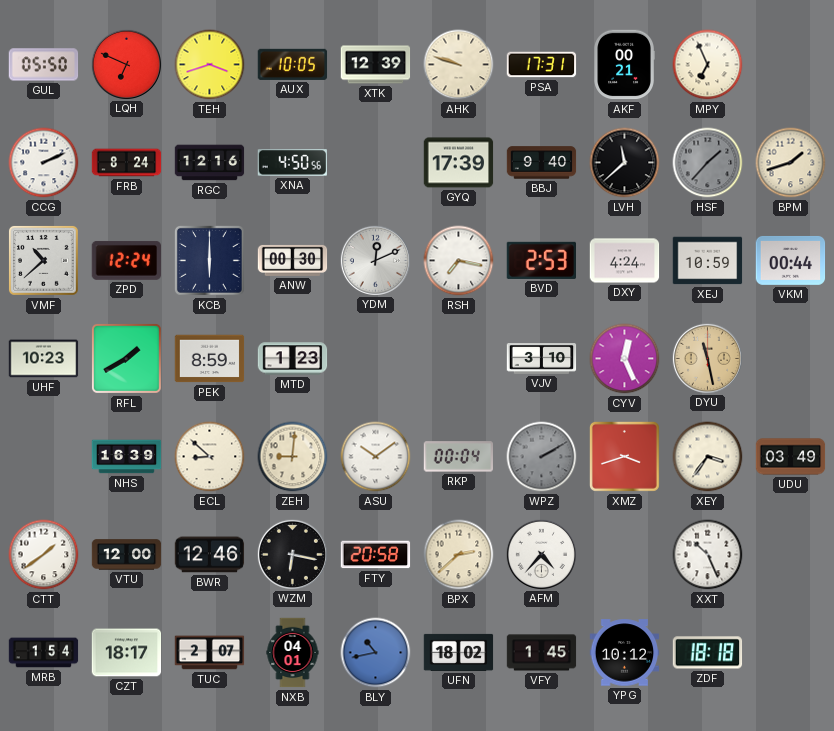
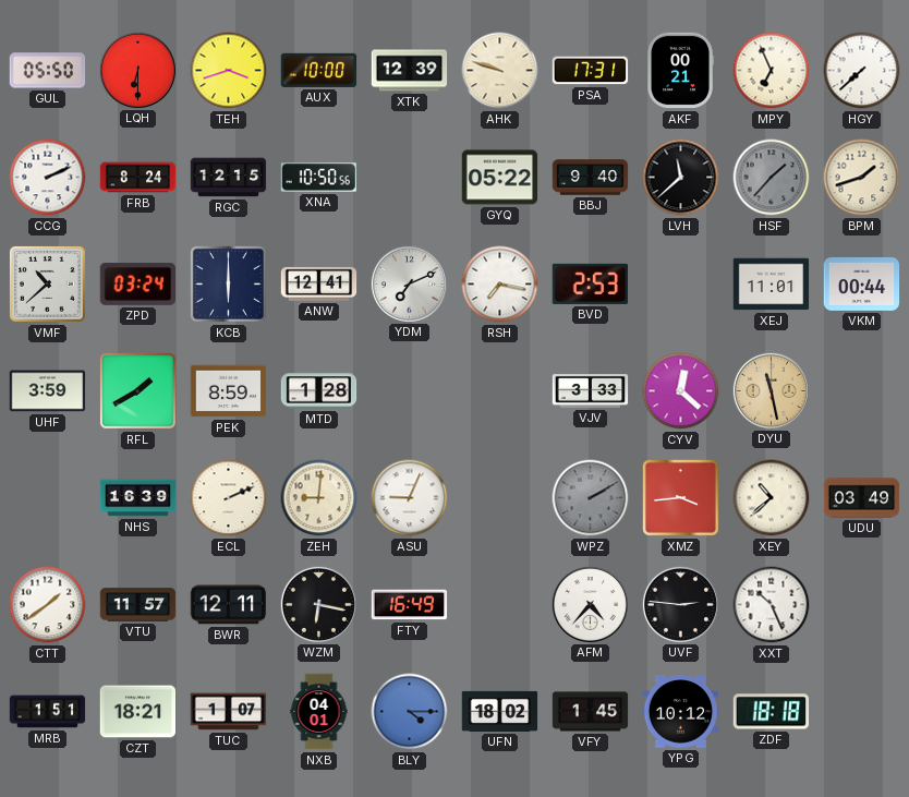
LQH: 6:49 -> 6:30 (137, 70)
AUX: 10:05 -> 10:00 (319, 70)
HGY: none -> 7:38 (862, 71)
RGC: 12:16 -> 12:15 (229, 178)
XNA: 4:50 -> 10:50 (319, 178)
GYQ: 17:39 -> 05:22 (500, 178)
ZPD: 12:24 -> 03:24 (137, 283)
ANW: 00:30 -> 12:41 (319, 283)
YDM: 12:11 -> 7:11 (409, 283)
DXY: 4:24 -> none (625, 261)
XEJ: 10:59 -> 11:01 (772, 285)
UHF: 10:23 -> 3:59 (48, 391)
MTD: 1:23 -> 1:28 (319, 391)
VJV: 3:10 -> 3:33 (591, 391)
CYV: 12:26 -> 12:22 (681, 391)
ECL: 8:52 -> 2:11 (229, 498)
ASU: 10:09 -> 9:04 (410, 498)
RKP: 00:04 -> none (459, 457)
XMZ: 3:42 -> 3:44 (680, 497)
XEY: 3:36 -> 10:38 (772, 498)
VTU: 12:00 -> 11:57 (138, 605)
BWR: 12:46 -> 12:11 (229, 605)
FTY: 20:58 -> 16:49 (410, 605)
BPX: 2:38 -> none (459, 555)
UVF: none -> 2:46 (680, 604)
MRB: 1:54 -> 1:51 (48, 712)
CZT: 18:17 -> 18:21 (138, 712)
TUC: 2:07 -> 1:07 (229, 712)
BLY: 10:43 -> 4:15 (410, 712)
